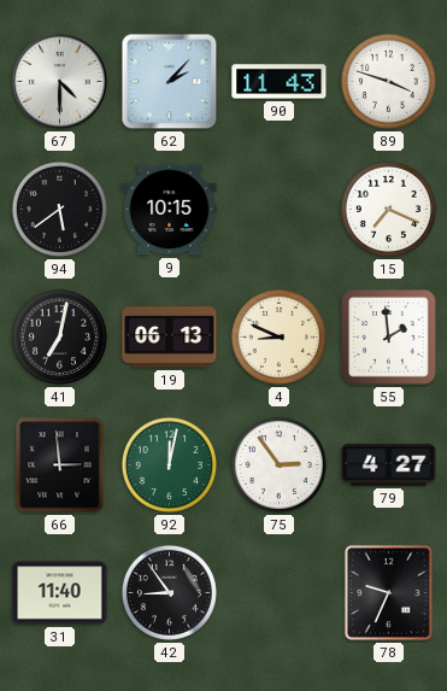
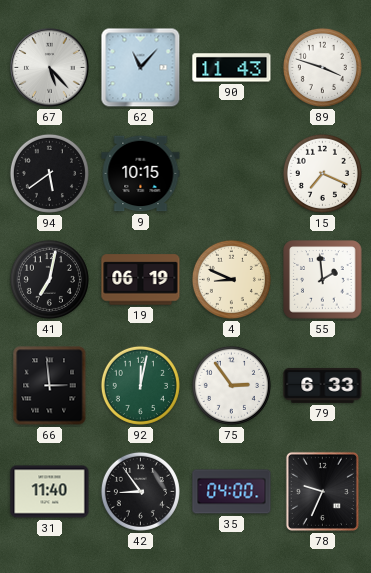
67: 4:30 -> 5:23 (50, 68)
62: 2:07 -> 11:07 (141, 68)
19: 06:13 -> 06:19 (141, 280)
79: 4:27 -> 6:33 (323, 385)
35: none -> 04:00 (232, 492)
